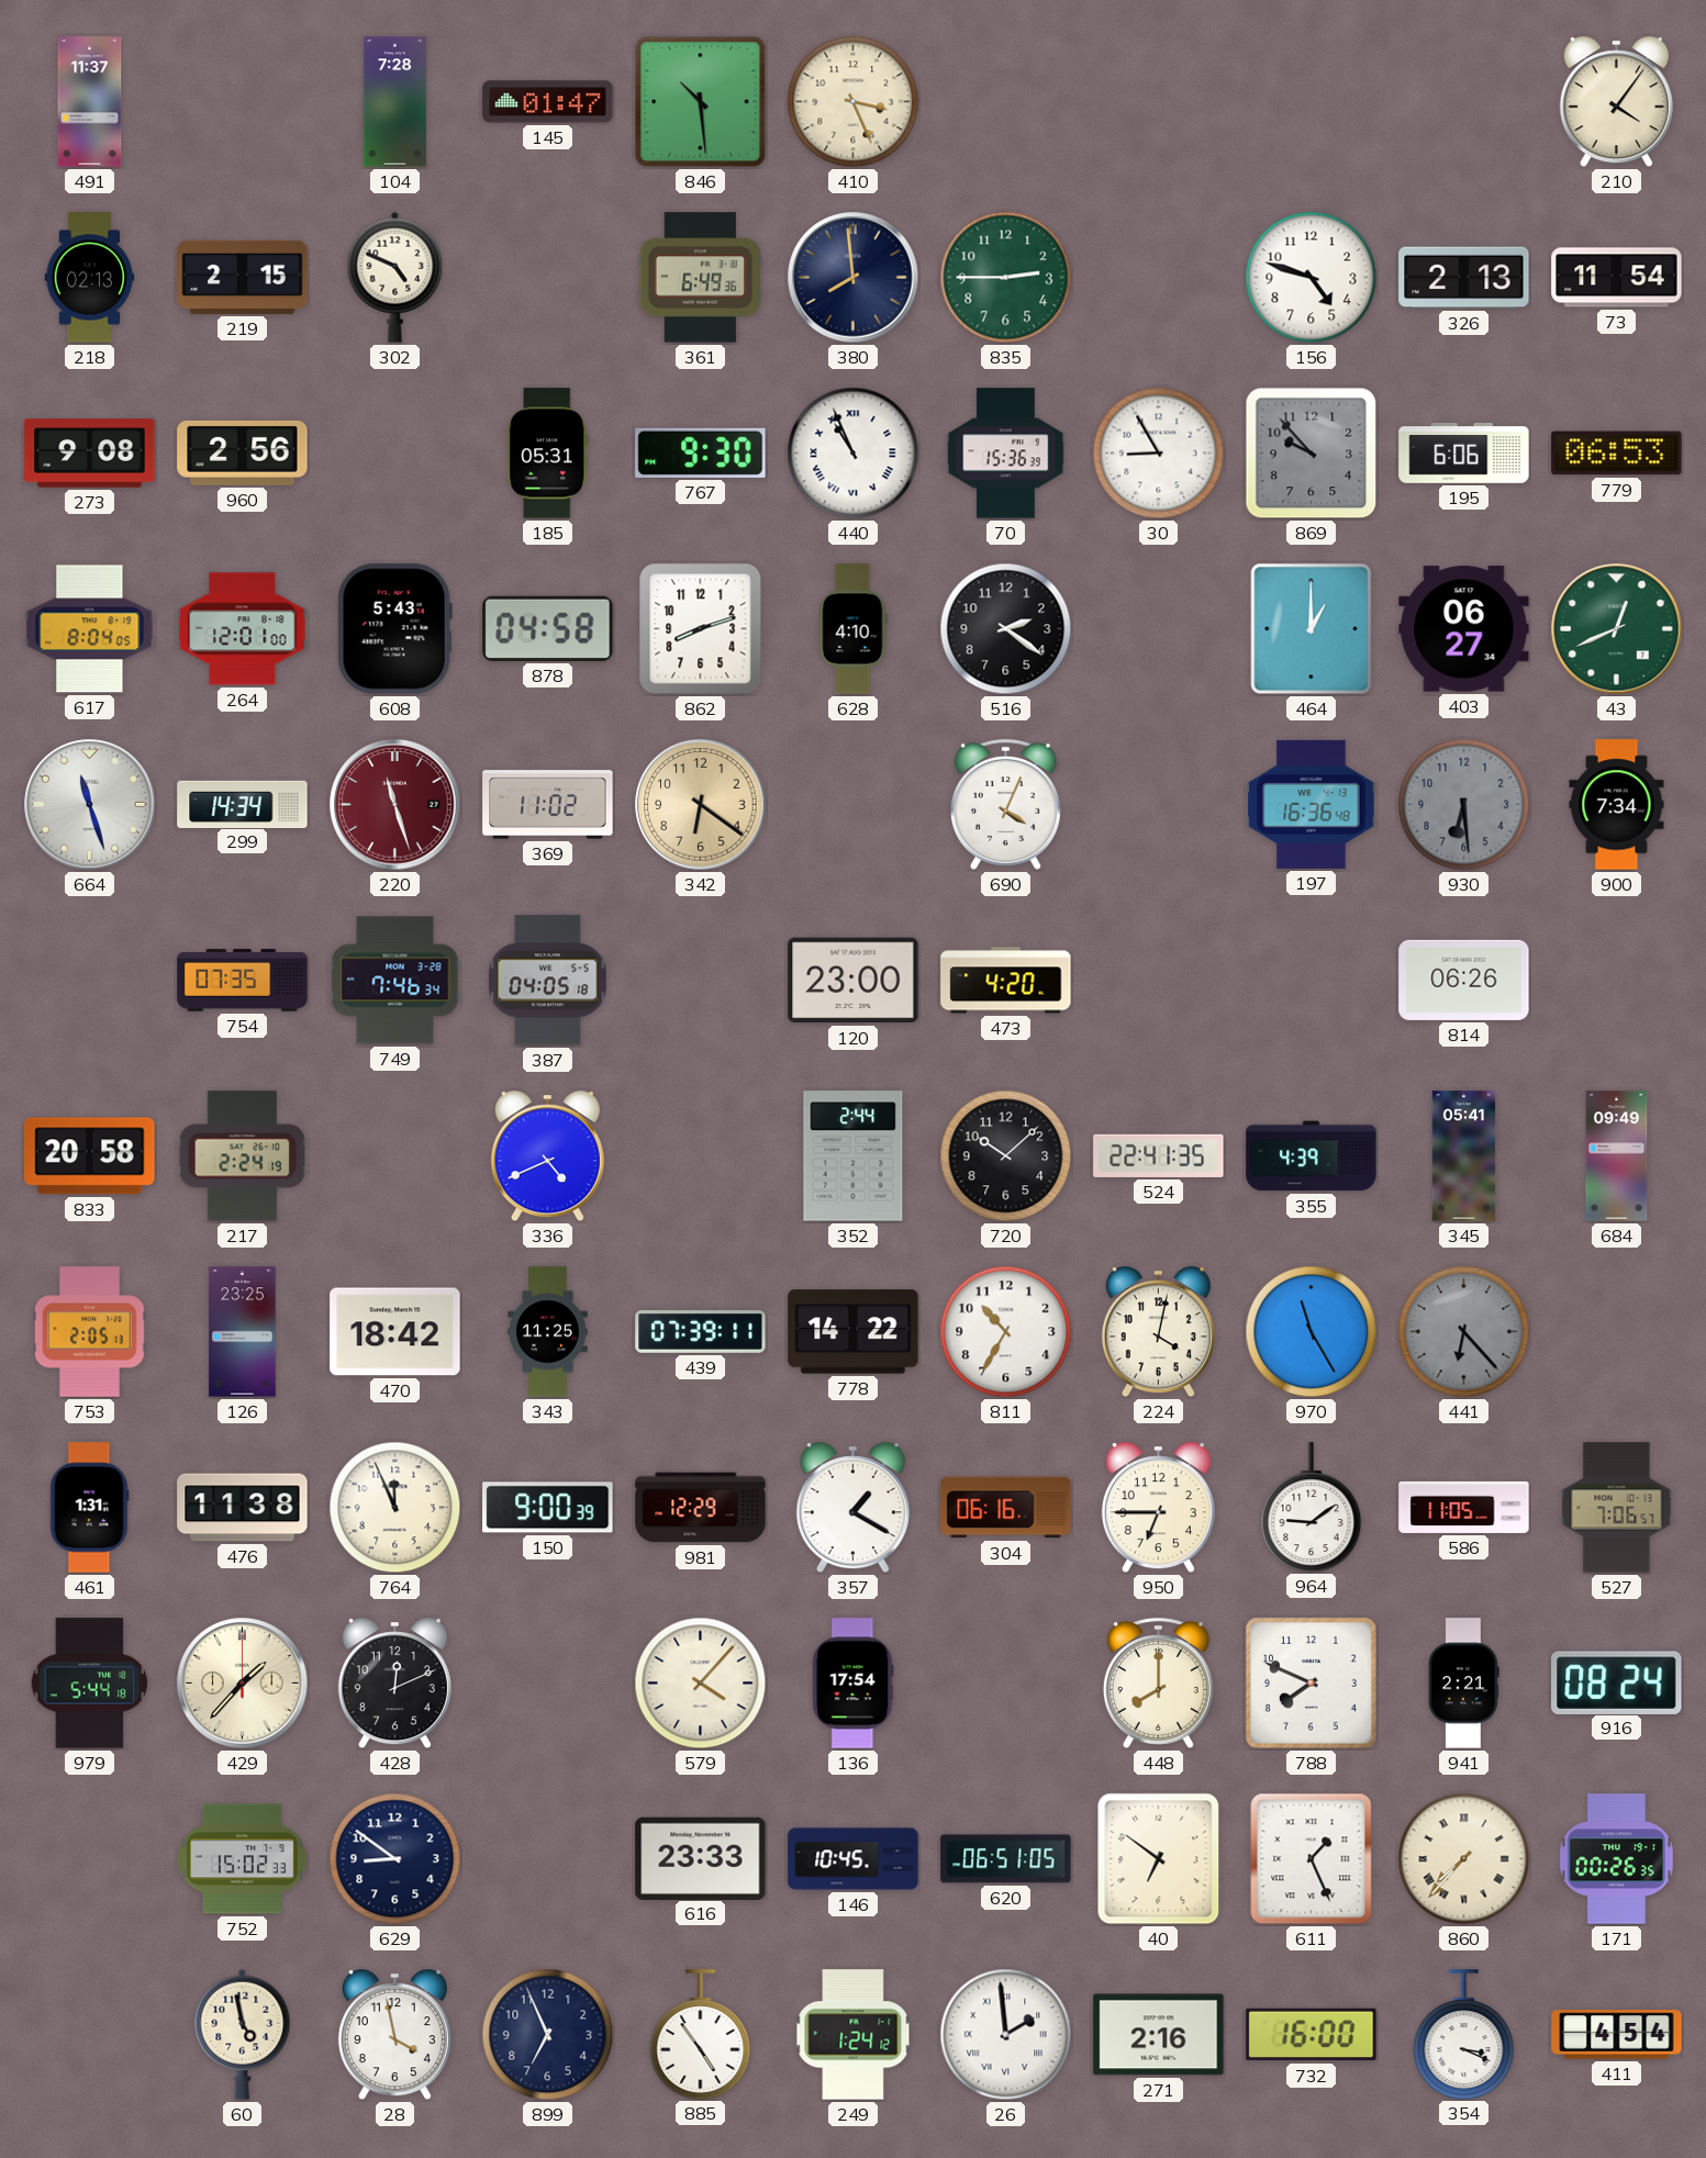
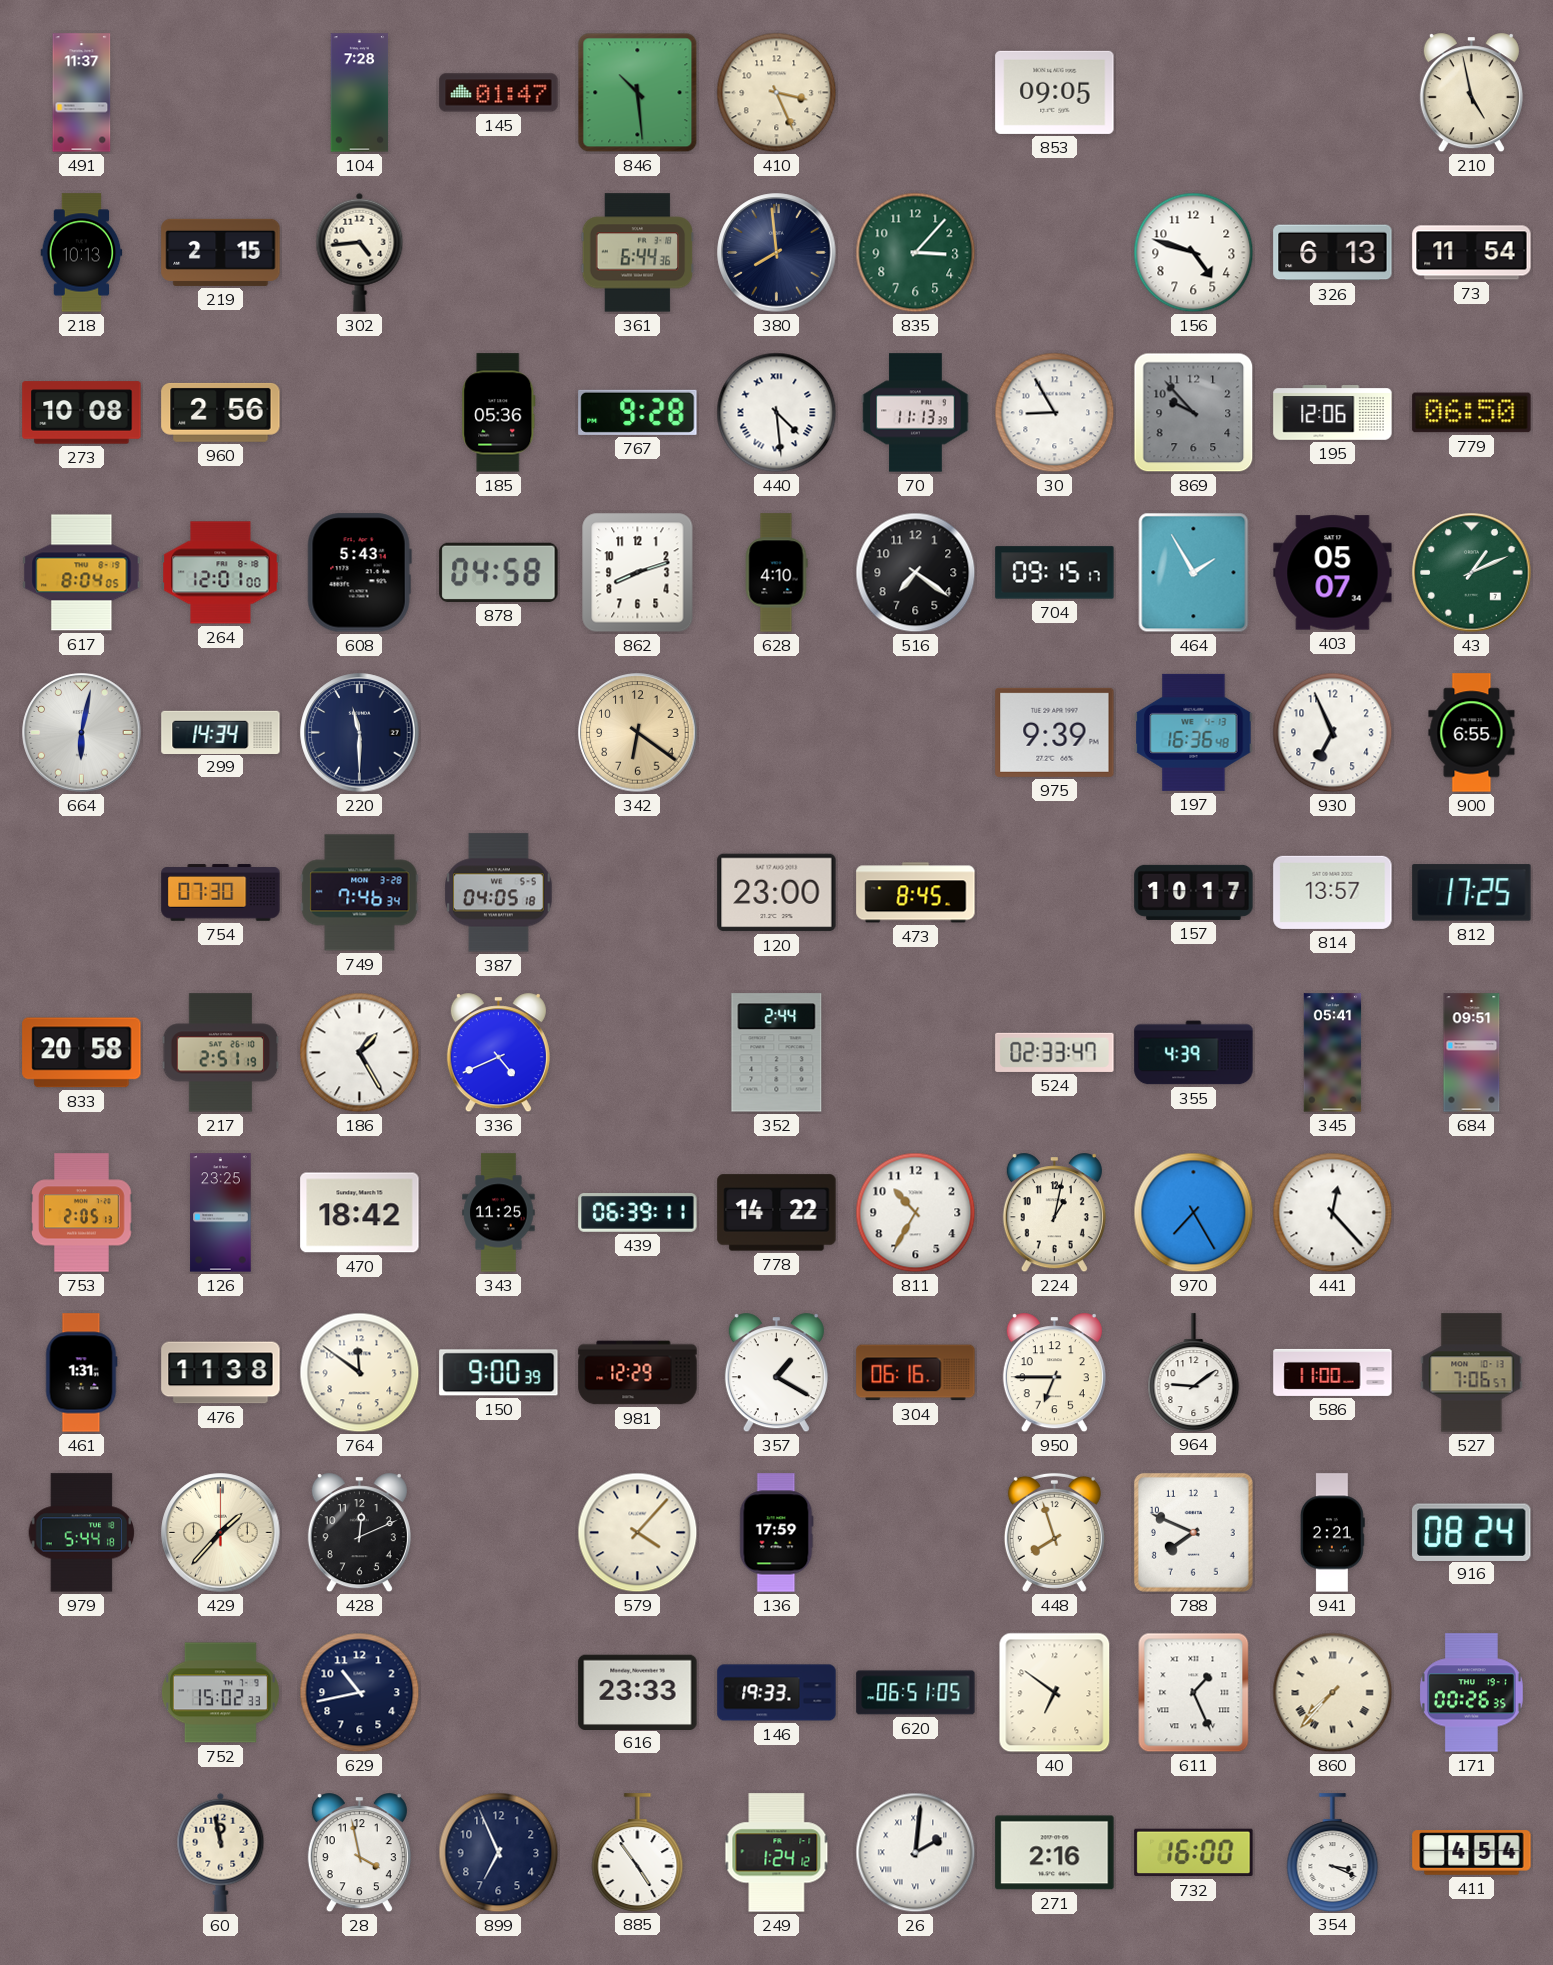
853: none -> 09:05 (1055, 92)
210: 4:06 -> 4:58 (1471, 93)
218: 02:13 -> 10:13 (82, 253)
302: 4:49 -> 4:44 (360, 252)
361: 6:49 -> 6:44 (638, 253)
835: 2:45 -> 3:07 (916, 253)
326: 2:13 -> 6:13 (1333, 253)
273: 9:08 -> 10:08 (82, 413)
185: 05:31 -> 05:36 (499, 413)
767: 9:30 -> 9:28 (638, 412)
440: 10:56 -> 4:29 (777, 413)
70: 15:36 -> 11:13 (916, 413)
195: 6:06 -> 12:06 (1333, 413)
779: 06:53 -> 06:50 (1472, 413)
516: 2:21 -> 7:21 (916, 573)
704: none -> 09:15 (1055, 573)
464: 1:00 -> 1:55 (1194, 573)
403: 06:27 -> 05:07 (1333, 573)
43: 12:41 -> 1:11 (1472, 573)
664: 11:27 -> 6:02 (82, 733)
220: 11:27 -> 11:30 (360, 733)
220 dial: burgundy -> navy (360, 733)
369: 11:02 -> none (548, 805)
690: 4:04 -> none (1005, 804)
975: none -> 9:39 (1055, 732)
930: 6:29 -> 6:56 (1333, 733)
930 dial: grey -> white (1333, 733)
900: 7:34 -> 6:55 (1472, 733)
754: 07:35 -> 07:30 (221, 893)
473: 4:20 -> 8:45 (916, 893)
157: none -> 10:17 (1194, 892)
814: 06:26 -> 13:57 (1333, 892)
812: none -> 17:25 (1472, 893)
217: 2:24 -> 2:51 (221, 1053)
186: none -> 1:25 (360, 1053)
720: 10:08 -> none (1006, 1156)
524: 22:41 -> 02:33 (1055, 1052)
684: 09:49 -> 09:51 (1472, 1053)
439: 07:39 -> 06:39 (638, 1213)
224: 4:02 -> 1:02 (1054, 1213)
970: 11:25 -> 7:25 (1194, 1213)
441: 6:23 -> 12:23 (1333, 1213)
441 dial: grey -> white (1333, 1213)
764: 11:56 -> 11:51 (360, 1373)
586: 11:05 -> 11:00 (1333, 1372)
136: 17:54 -> 17:59 (777, 1533)
448: 8:00 -> 7:57 (1054, 1532)
629: 8:51 -> 10:43 (360, 1693)
146: 10:45 -> 19:33 (777, 1693)
60: 4:58 -> 11:58 (221, 1852)
26: 1:59 -> 2:01 (916, 1853)
